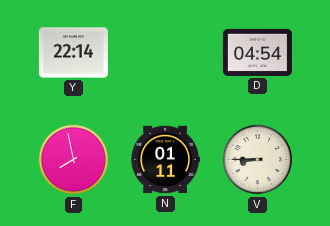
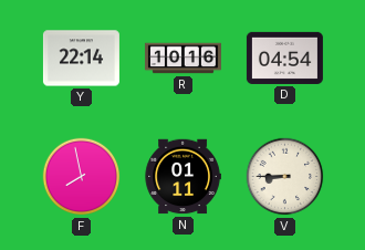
R: none -> 10:16 (182, 59)
